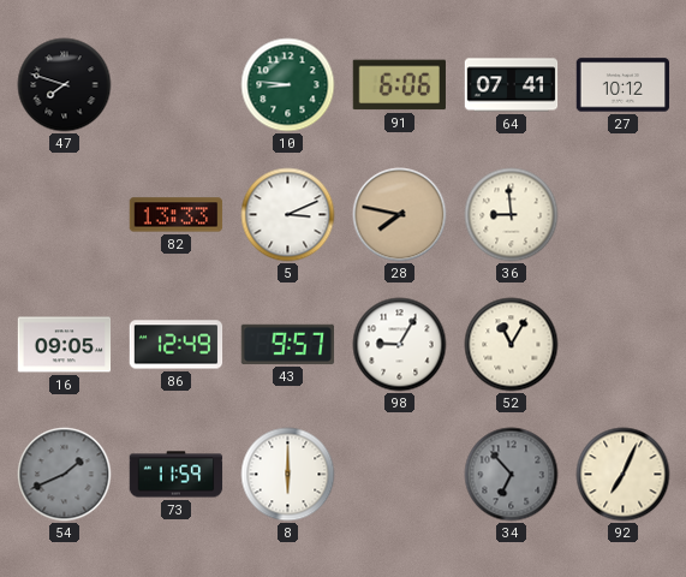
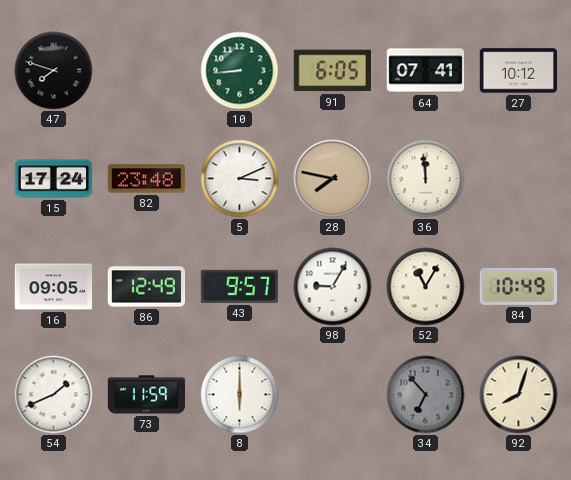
10: 8:46 -> 8:44 (240, 71)
91: 6:06 -> 6:05 (332, 71)
15: none -> 17:24 (54, 179)
82: 13:33 -> 23:48 (147, 179)
36: 8:59 -> 11:59 (426, 179)
84: none -> 10:49 (519, 286)
54 dial: grey -> white (54, 395)
92: 7:04 -> 8:03 (519, 395)
